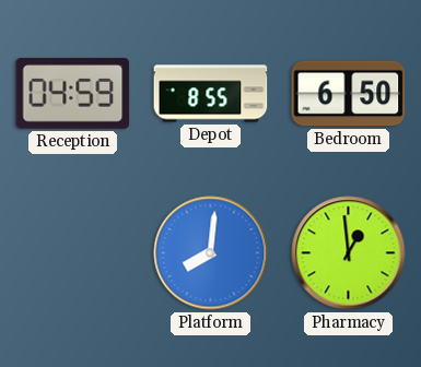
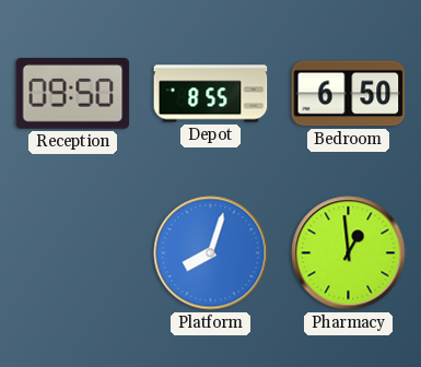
Reception: 04:59 -> 09:50 (73, 94)
Platform: 8:01 -> 8:03 (211, 253)
